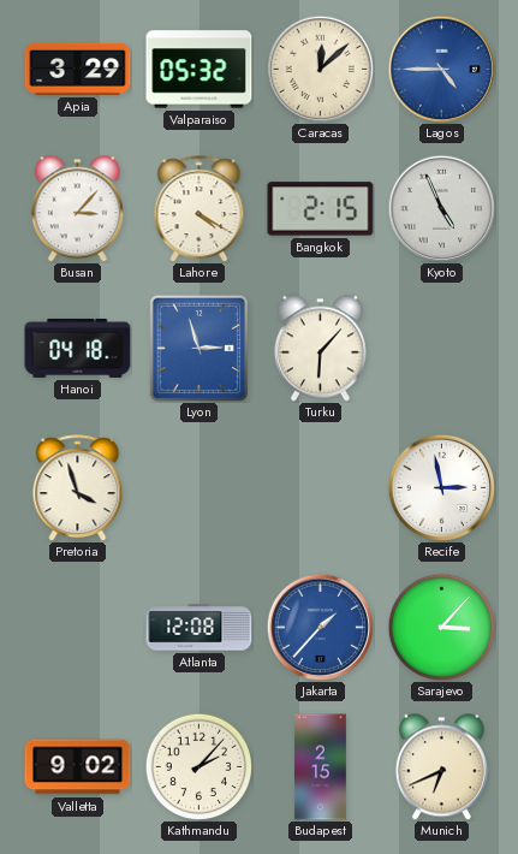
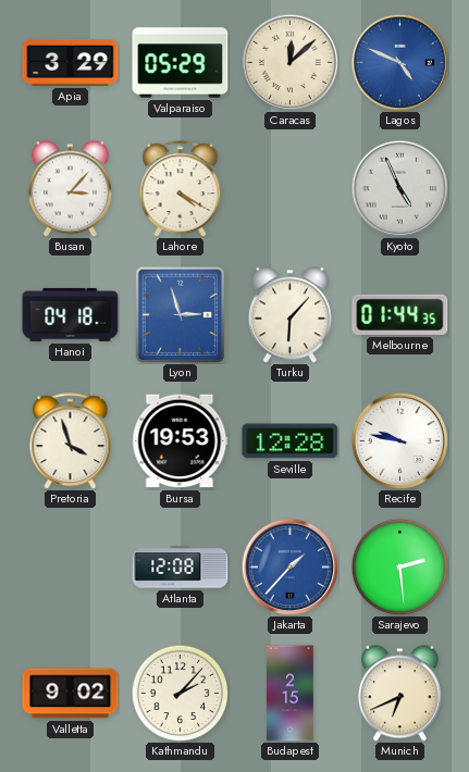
Valparaiso: 05:32 -> 05:29 (181, 63)
Lagos: 4:45 -> 4:49 (399, 62)
Bangkok: 2:15 -> none (321, 209)
Melbourne: none -> 01:44 (400, 314)
Bursa: none -> 19:53 (181, 441)
Seville: none -> 12:28 (291, 441)
Recife: 2:58 -> 9:47 (399, 440)
Sarajevo: 3:07 -> 2:29 (399, 566)
